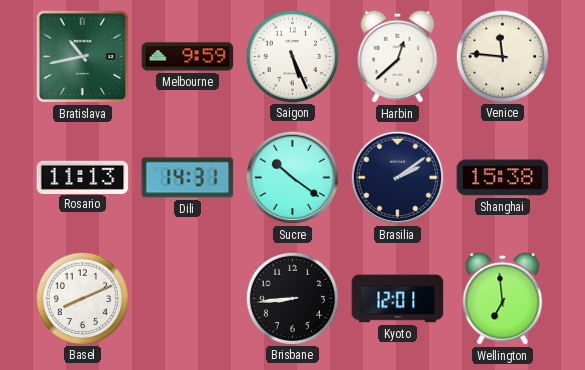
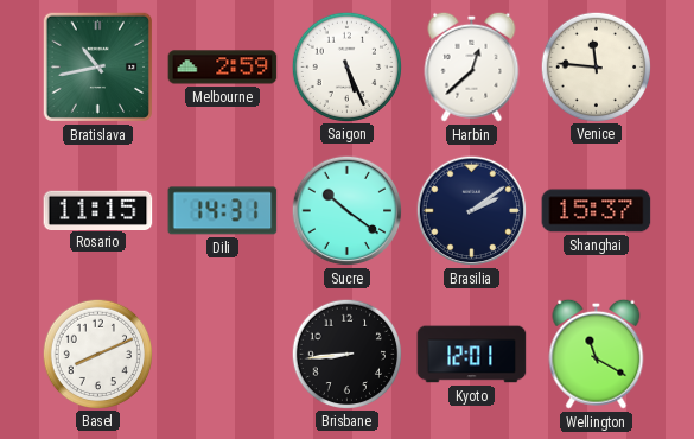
Melbourne: 9:59 -> 2:59 (223, 68)
Rosario: 11:13 -> 11:15 (98, 210)
Shanghai: 15:38 -> 15:37 (597, 211)
Wellington: 6:59 -> 11:20 (597, 354)
